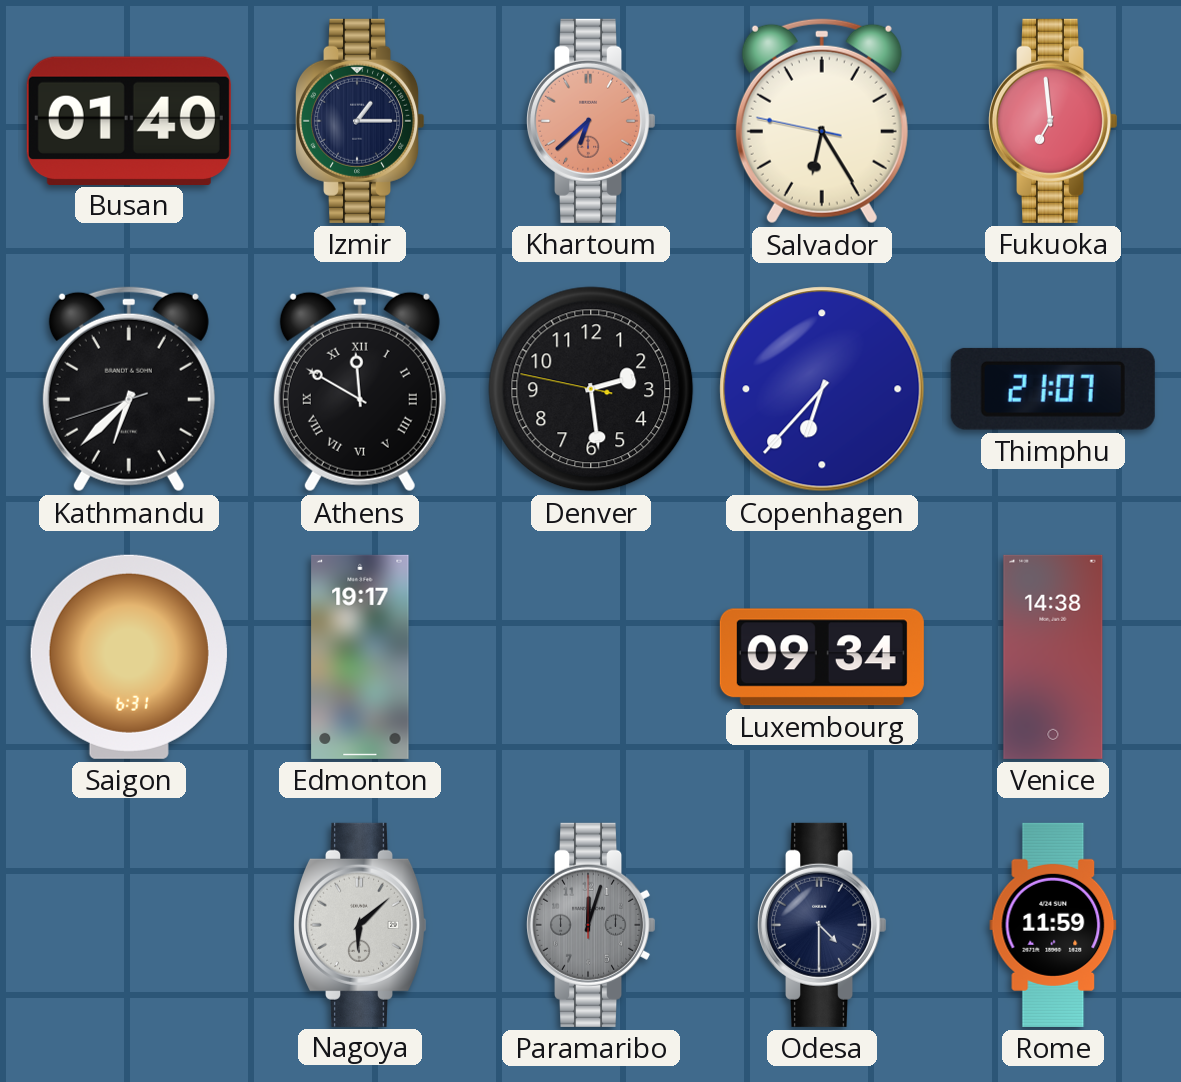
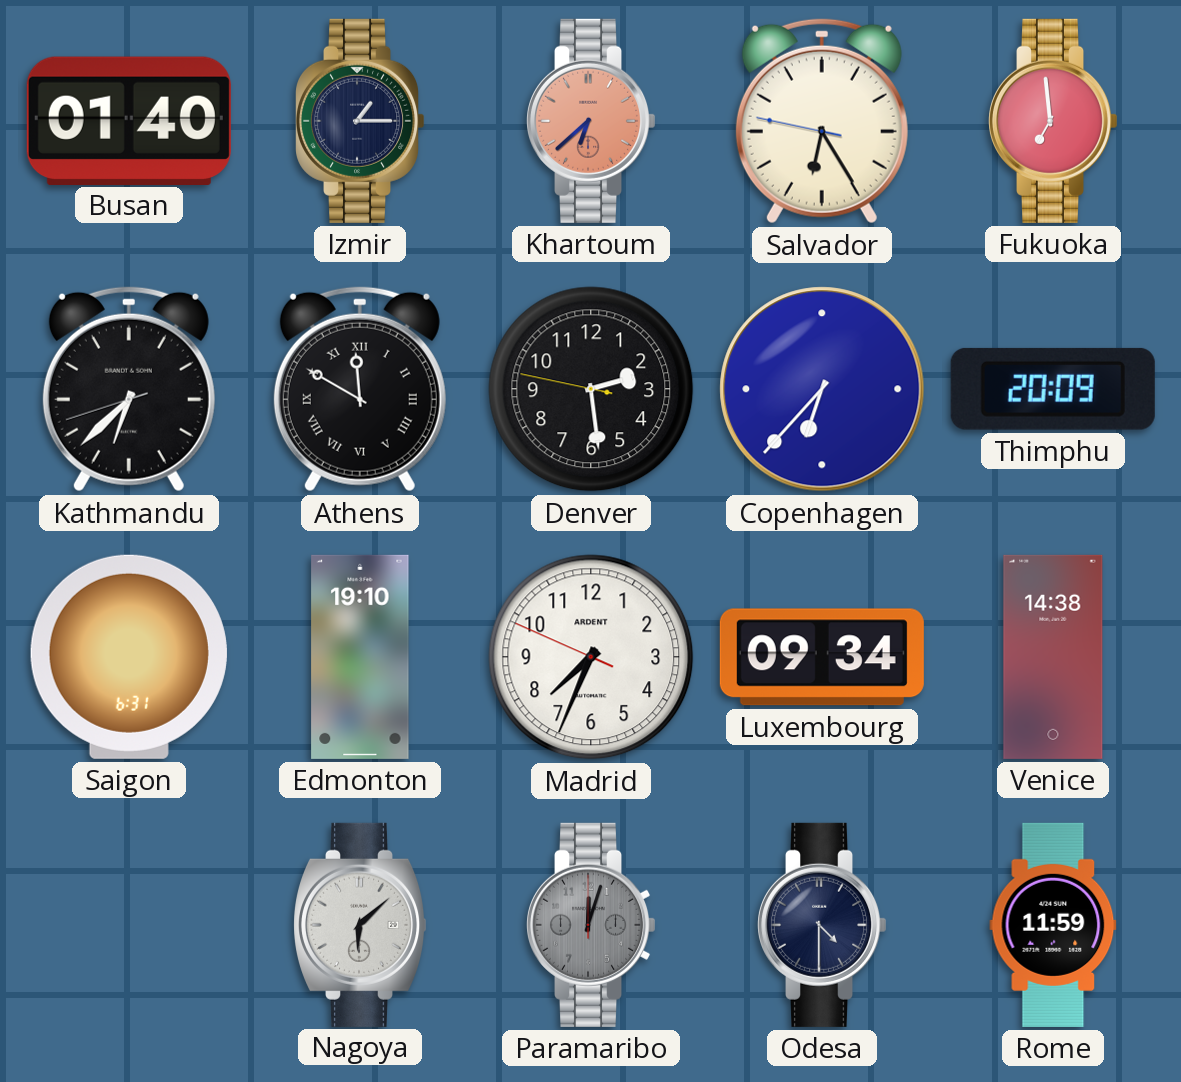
Thimphu: 21:07 -> 20:09 (1053, 389)
Edmonton: 19:17 -> 19:10 (360, 657)
Madrid: none -> 7:33 (591, 657)
